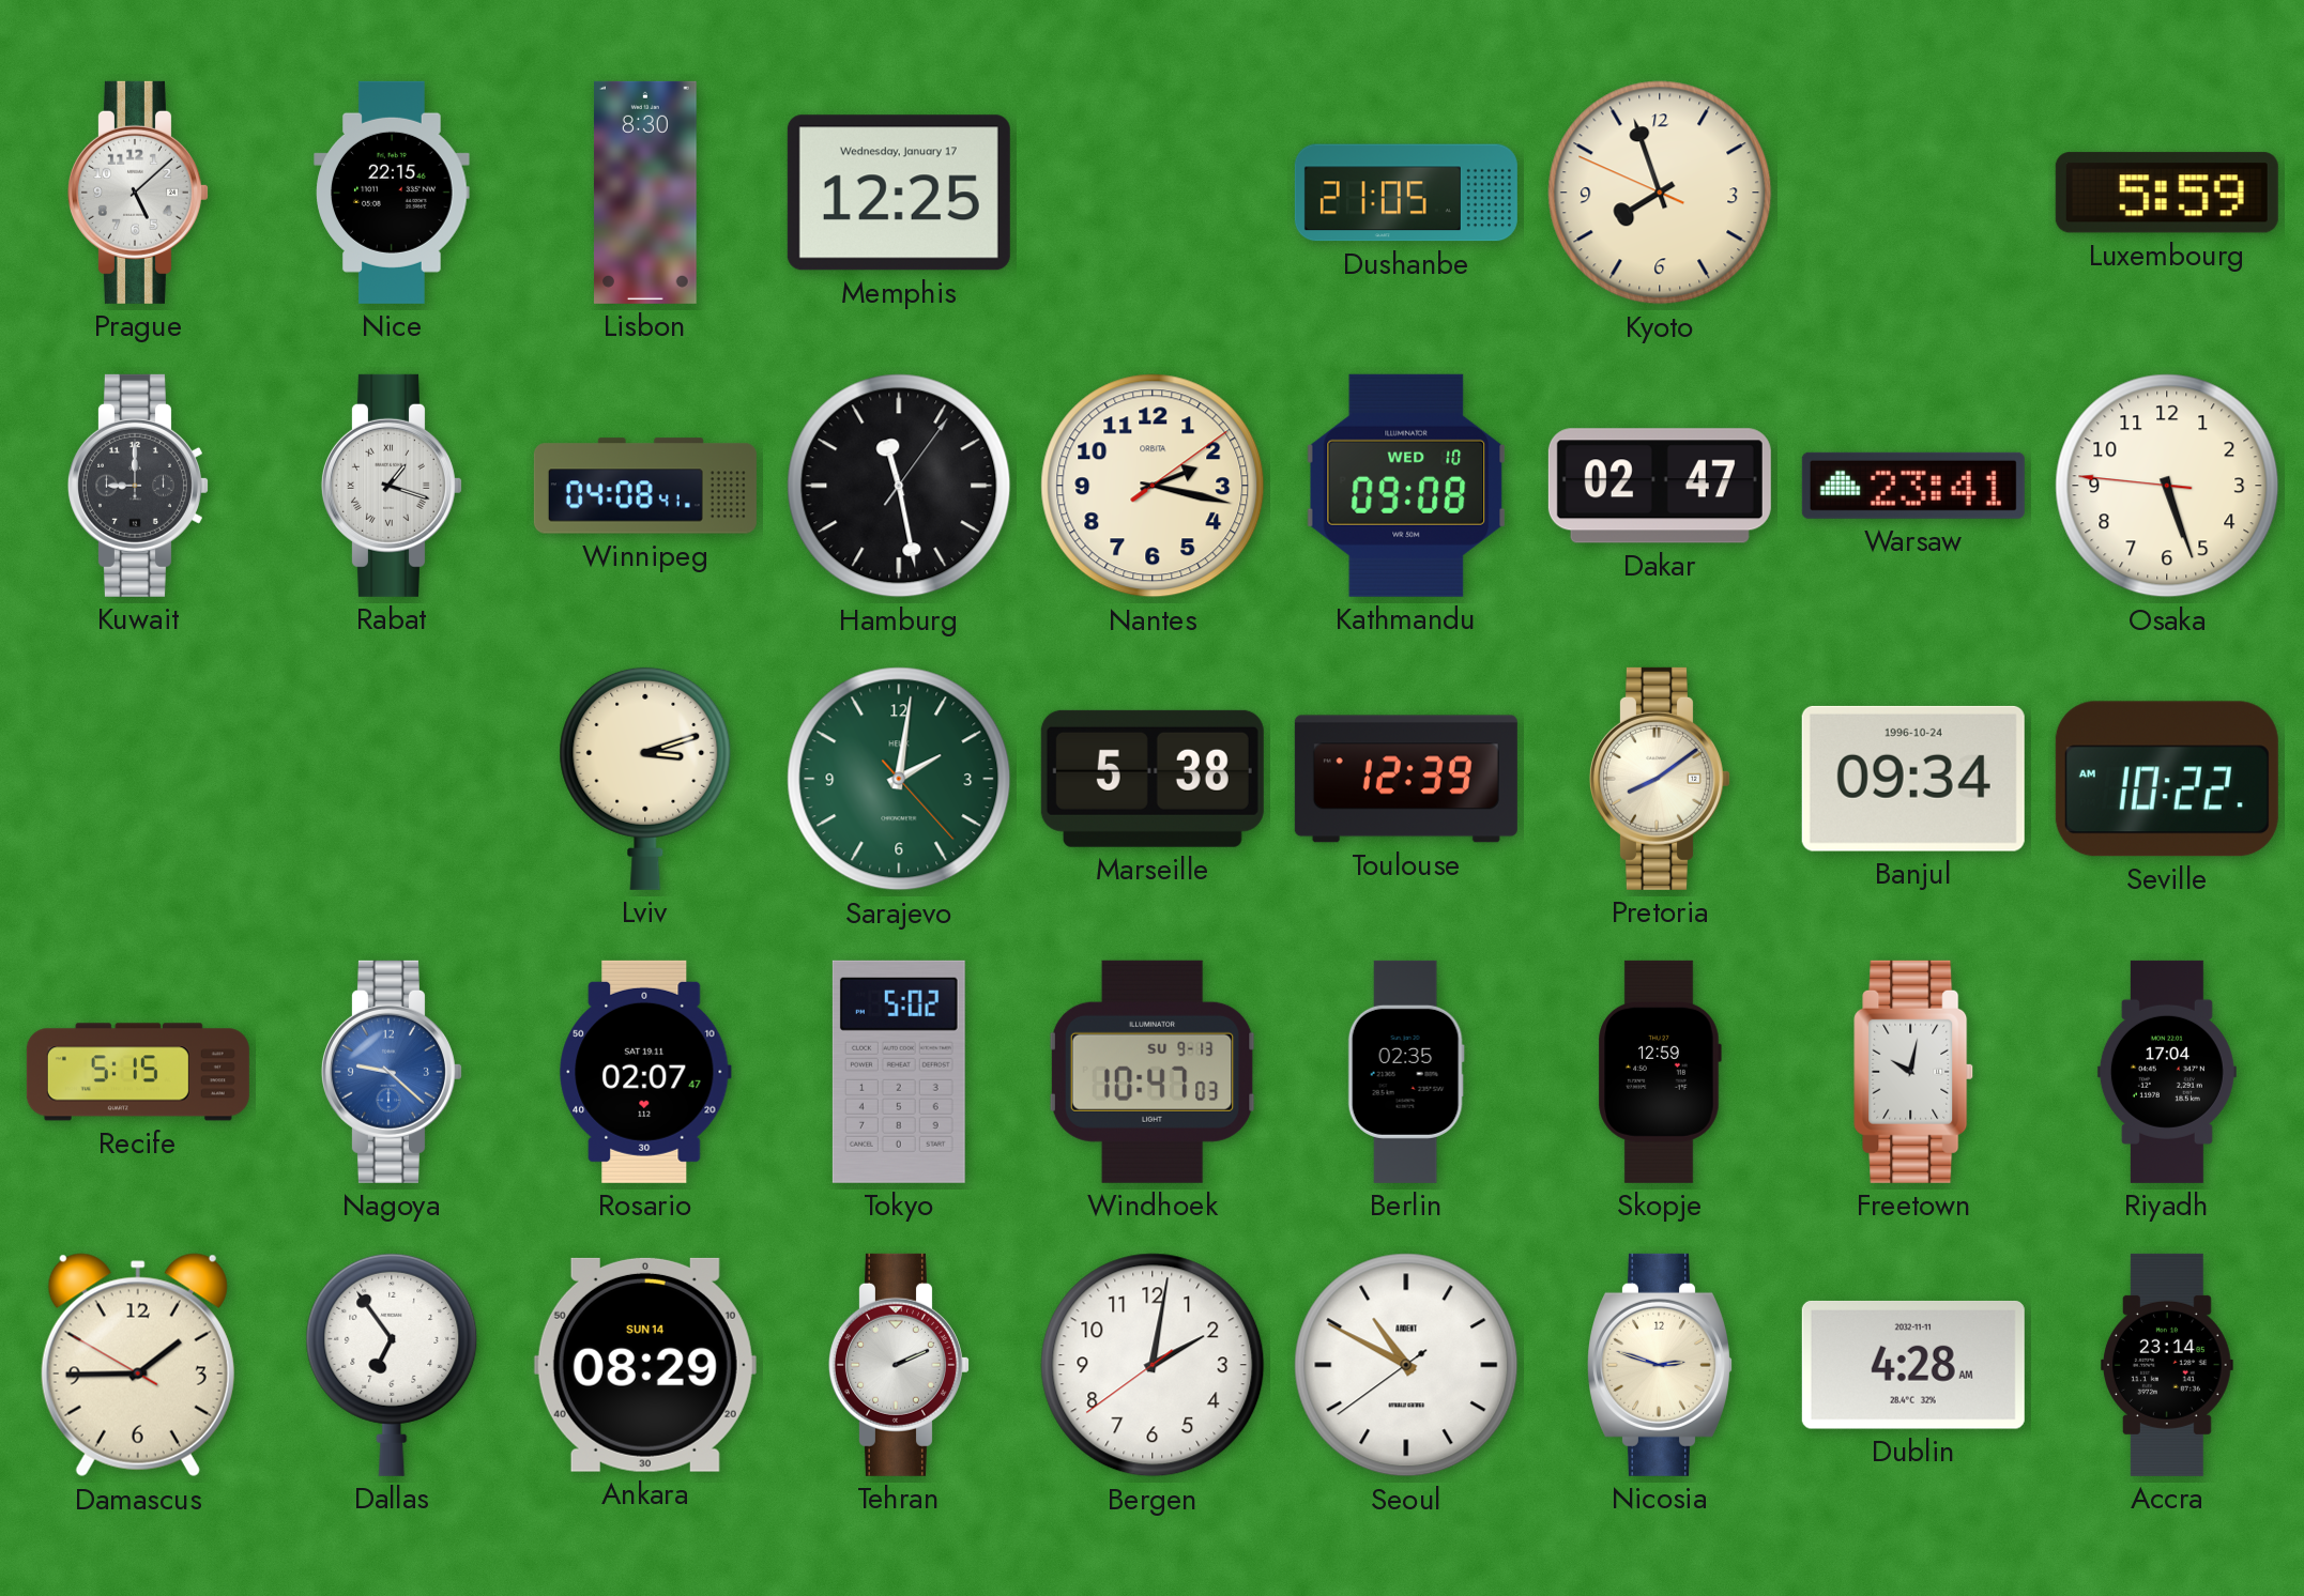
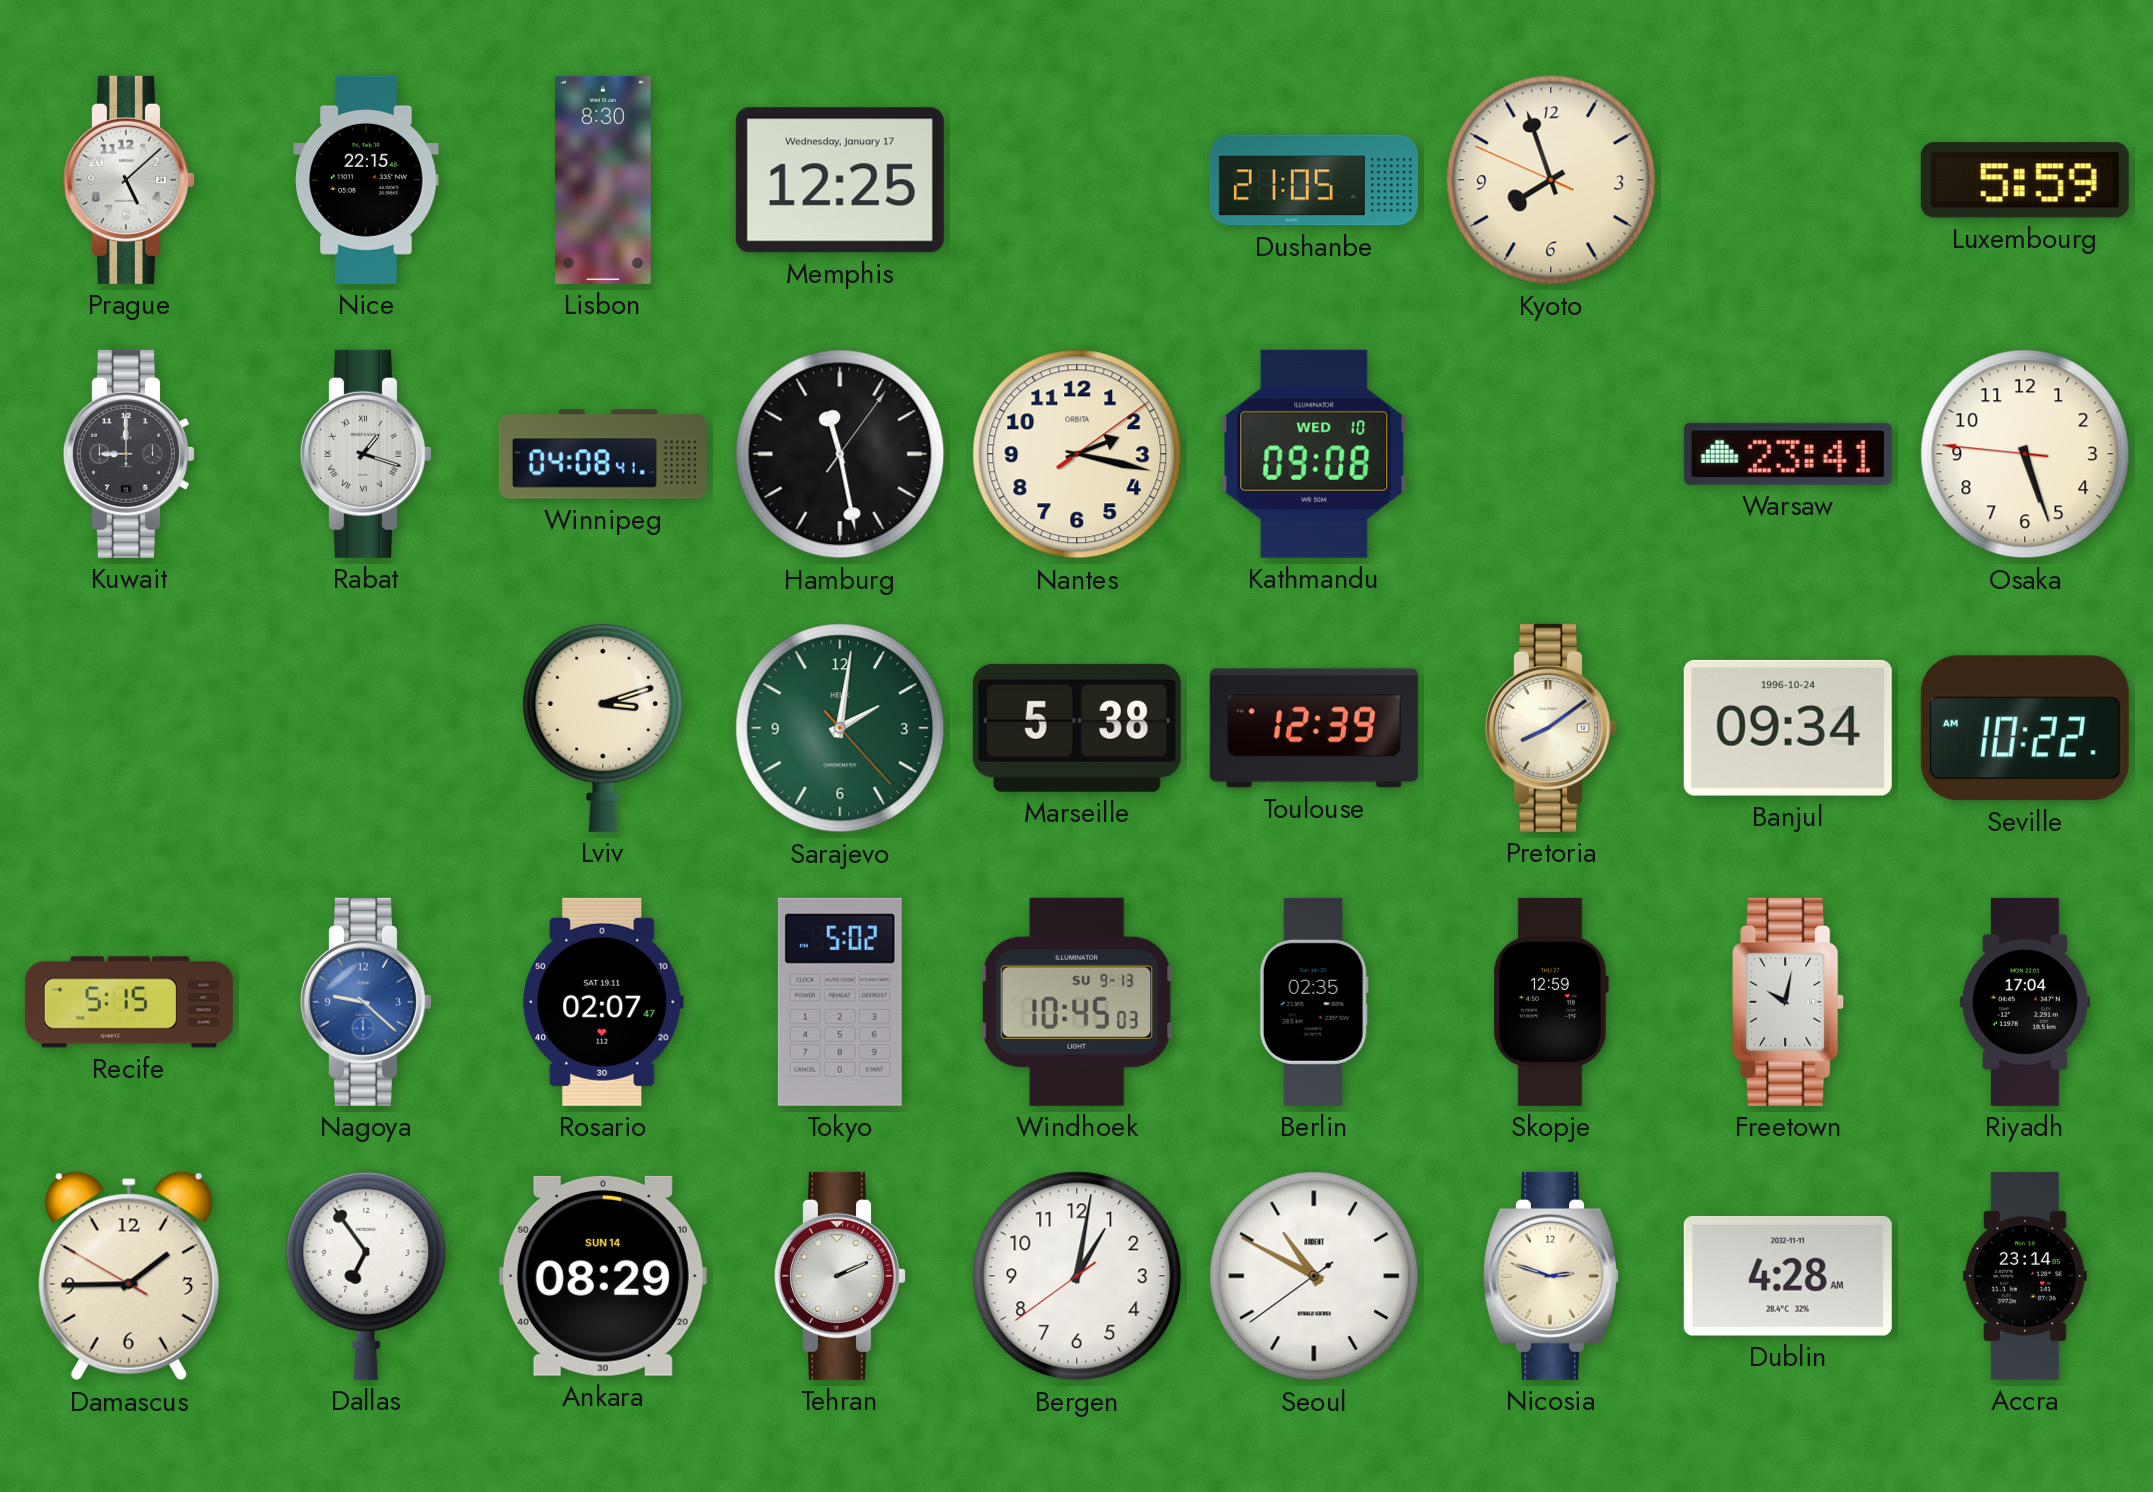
Dakar: 02:47 -> none (1660, 486)
Windhoek: 10:47 -> 10:45 (1077, 1002)
Bergen: 2:01 -> 1:01 (1077, 1276)
